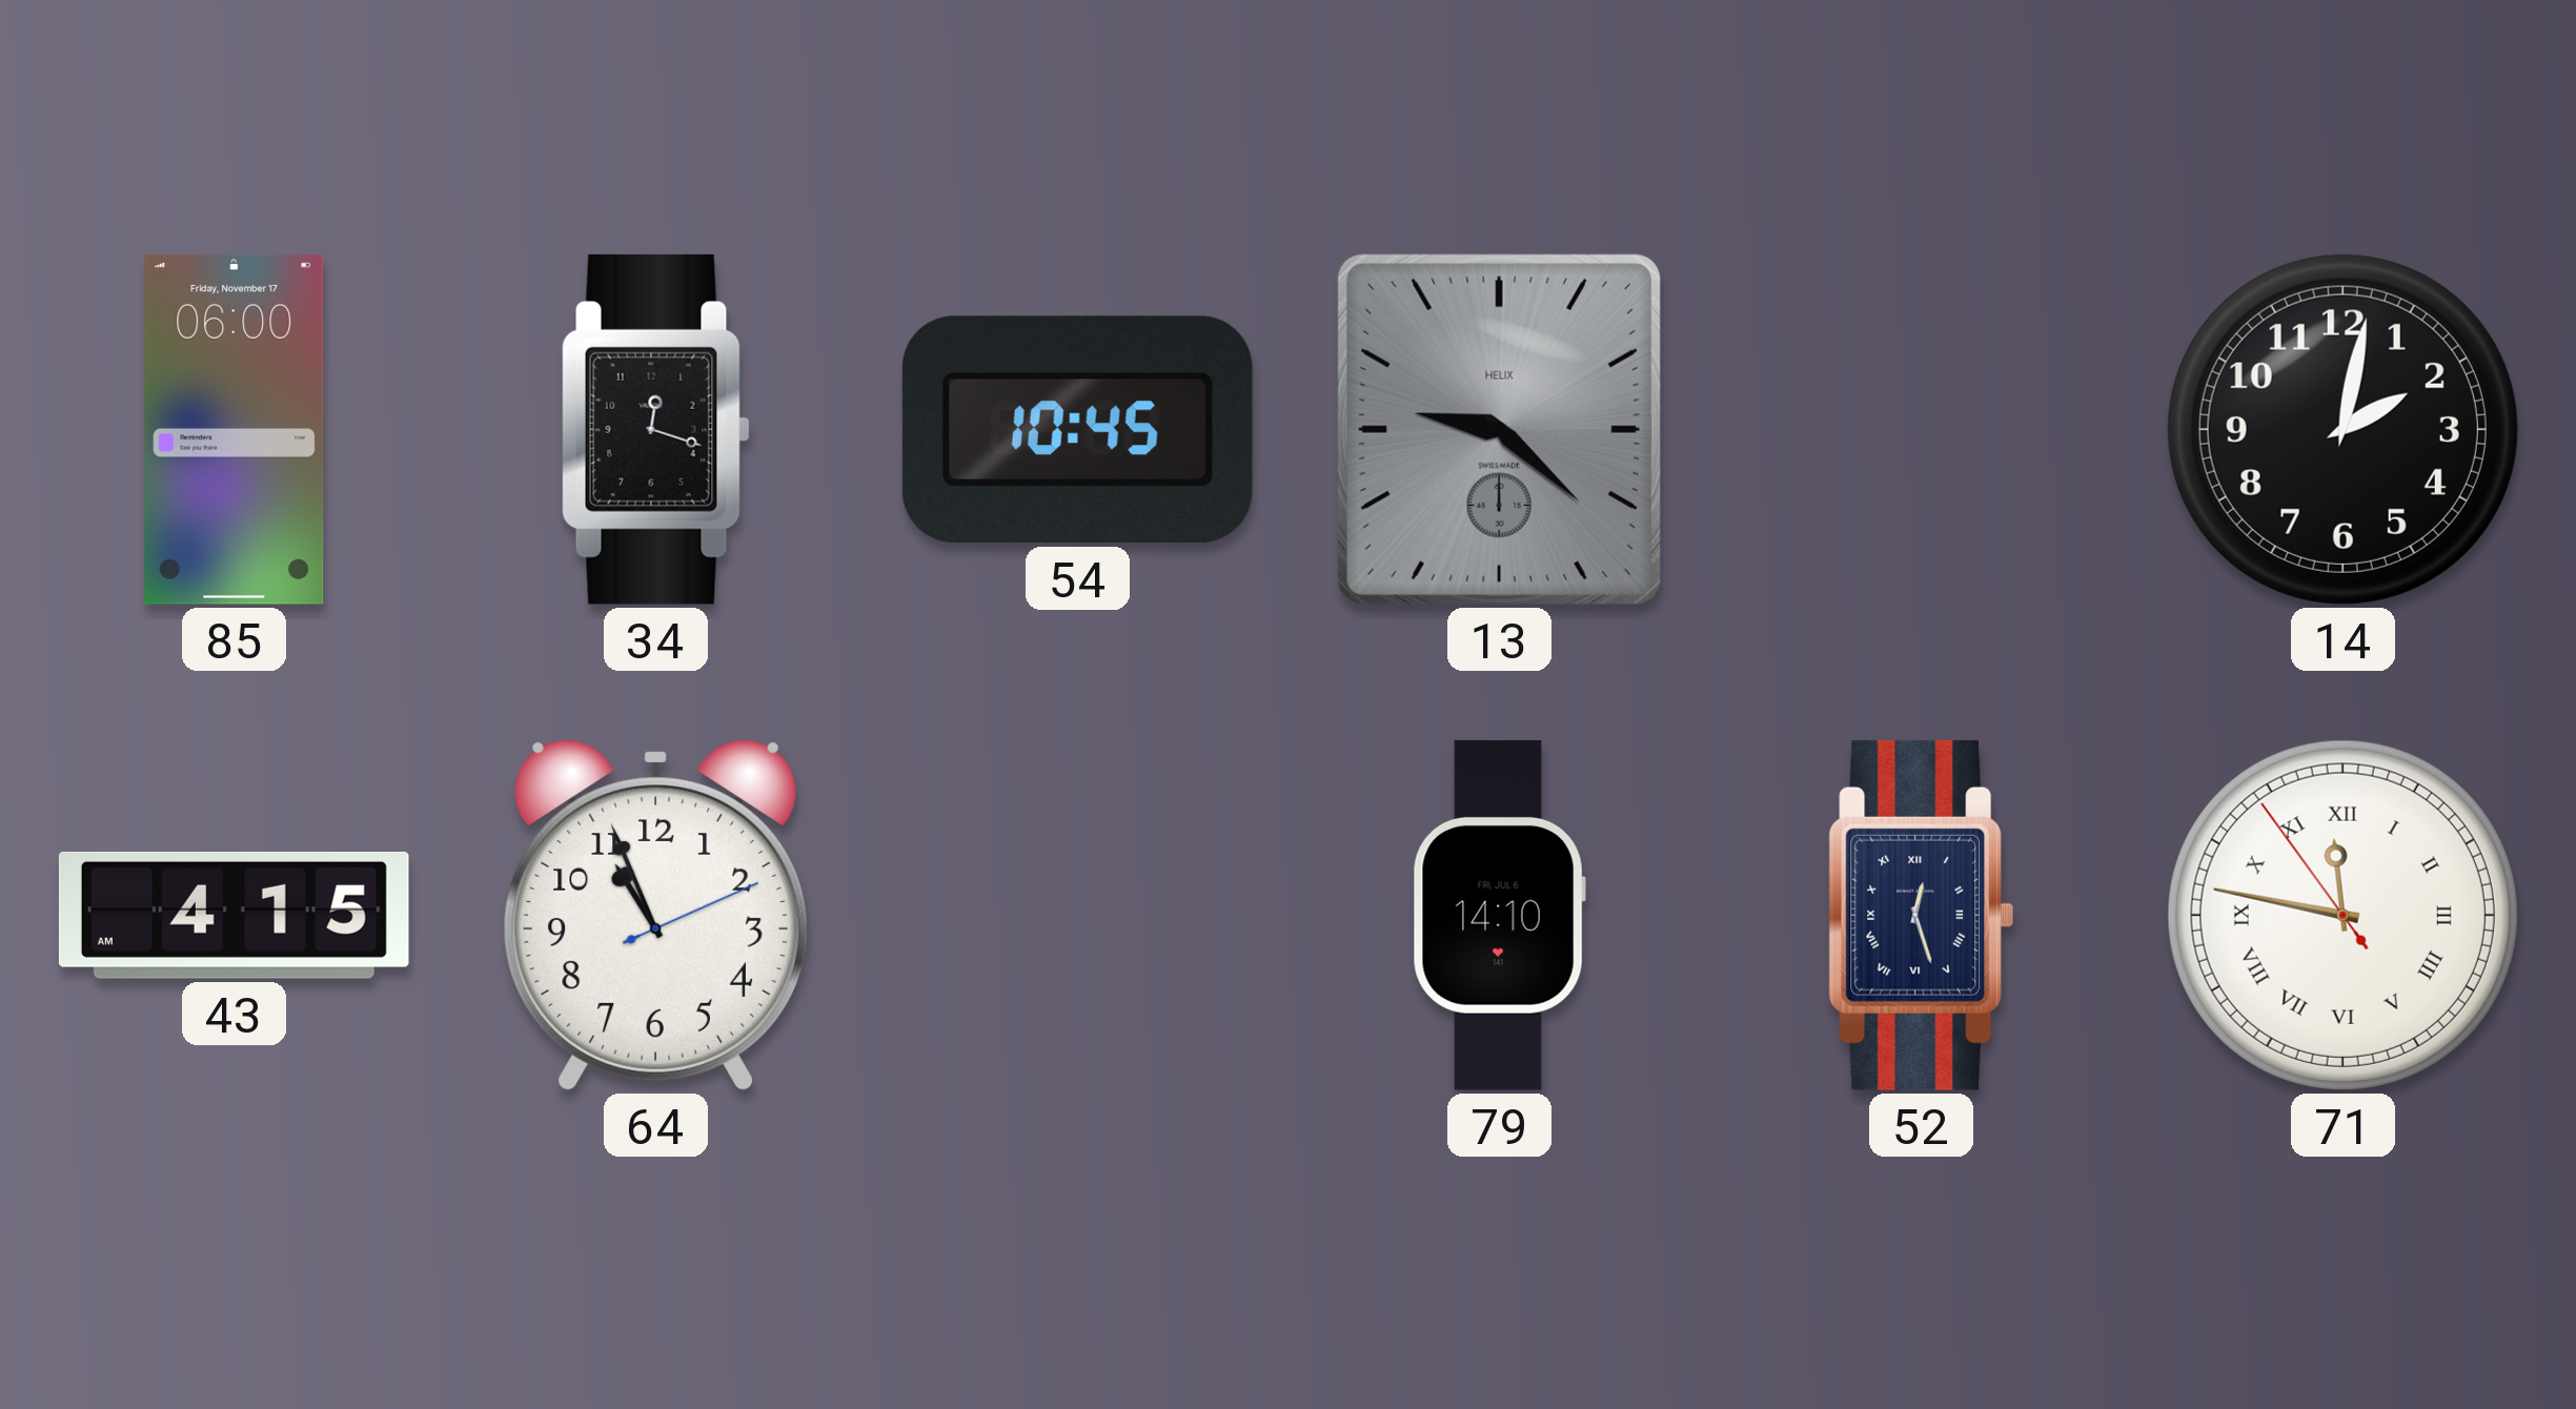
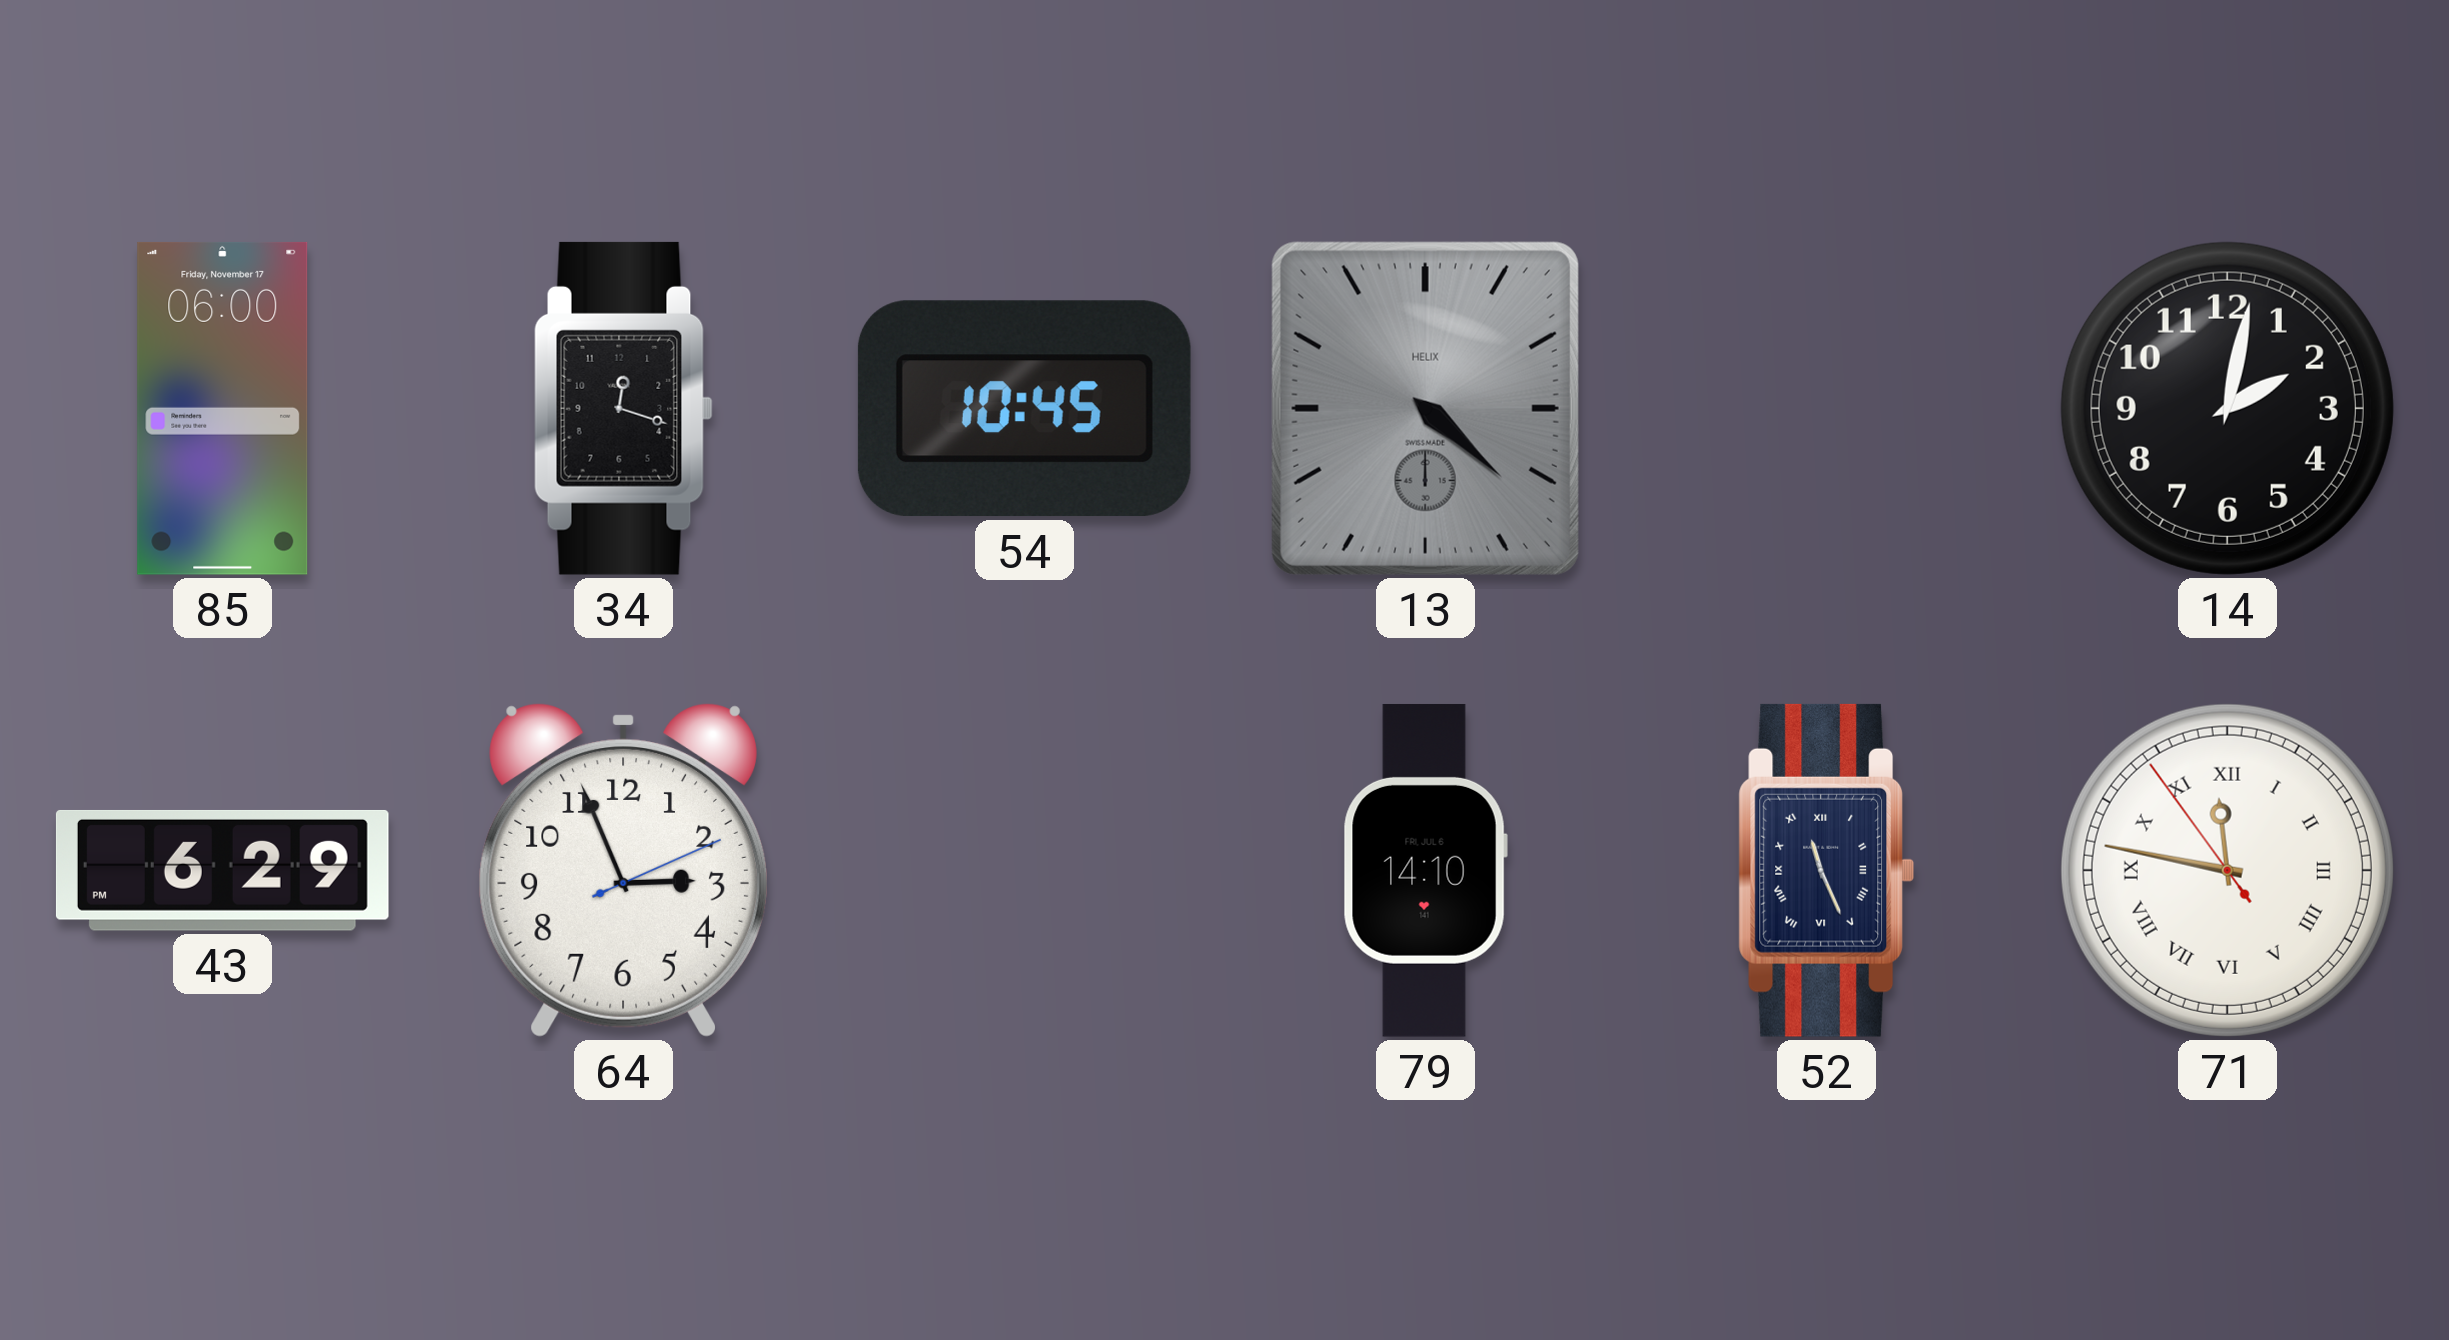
13: 9:22 -> 4:22 (1425, 408)
43: 4:15 -> 6:29 (222, 870)
64: 10:56 -> 2:56 (623, 870)
52: 12:27 -> 11:26 (1827, 870)
